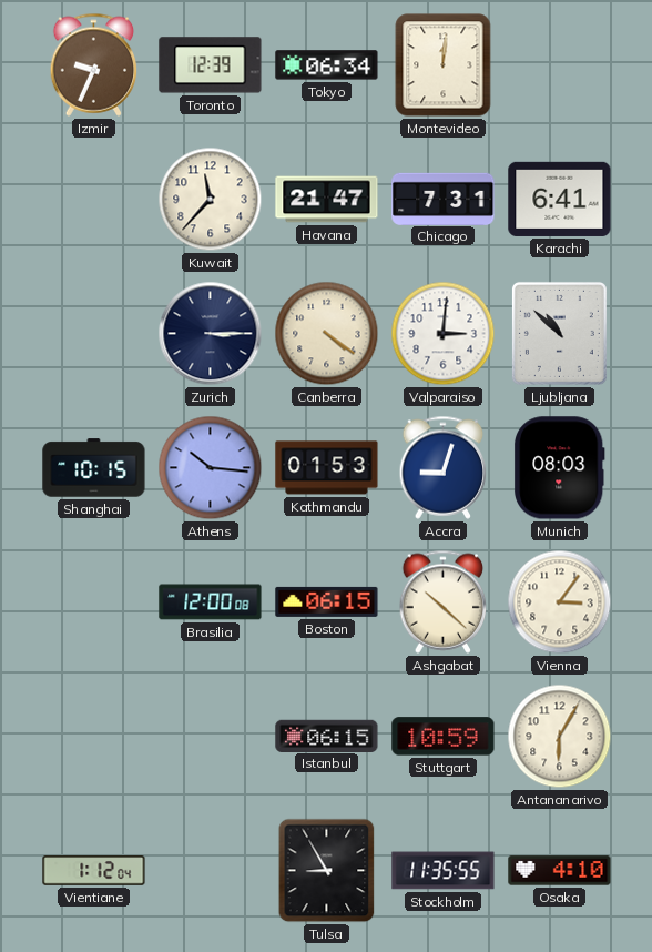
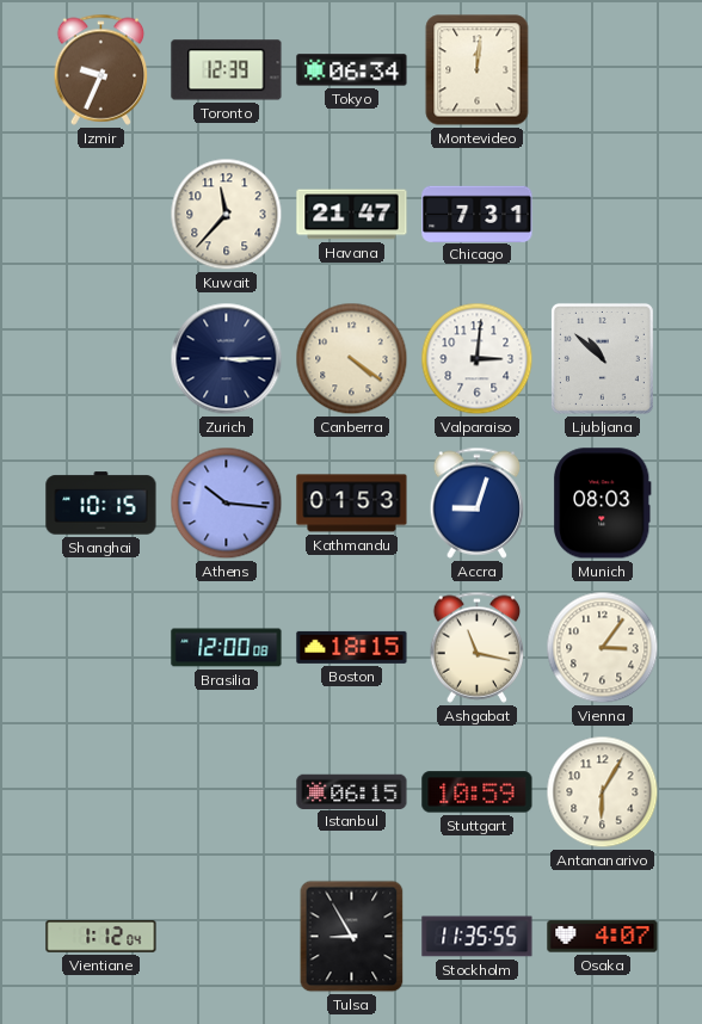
Karachi: 6:41 -> none (560, 199)
Boston: 06:15 -> 18:15 (352, 647)
Ashgabat: 10:22 -> 11:17 (478, 647)
Osaka: 4:10 -> 4:07 (603, 937)
